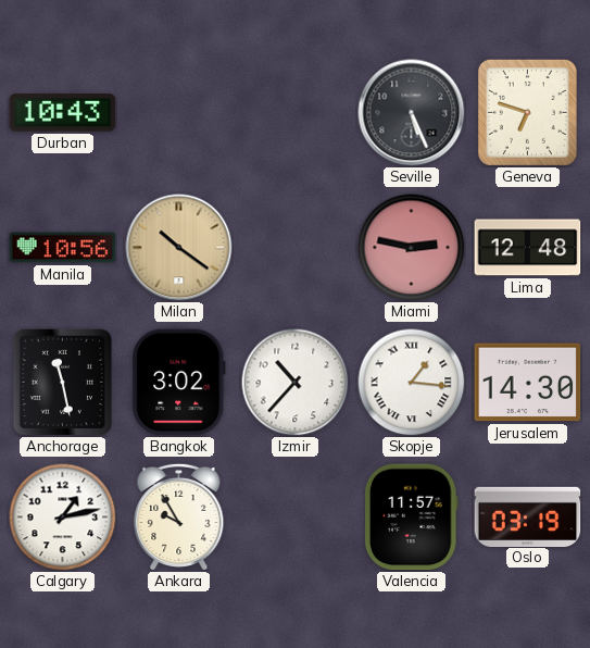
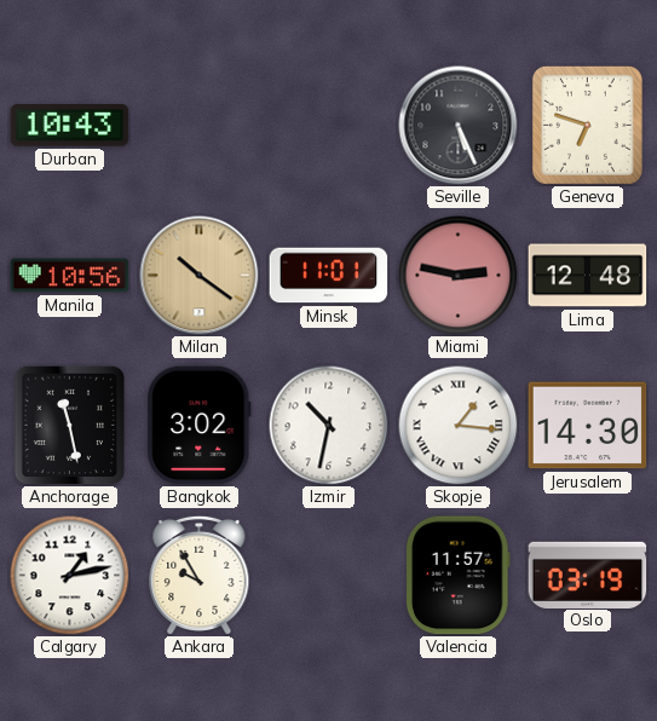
Minsk: none -> 11:01 (329, 276)
Izmir: 10:37 -> 10:32 (329, 426)
